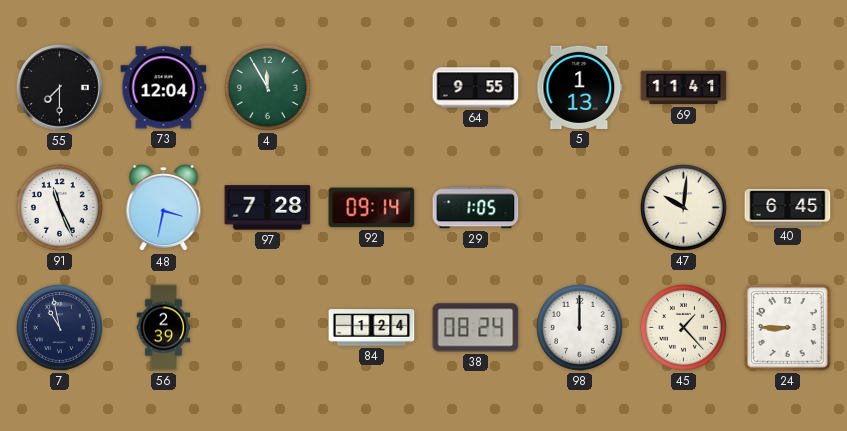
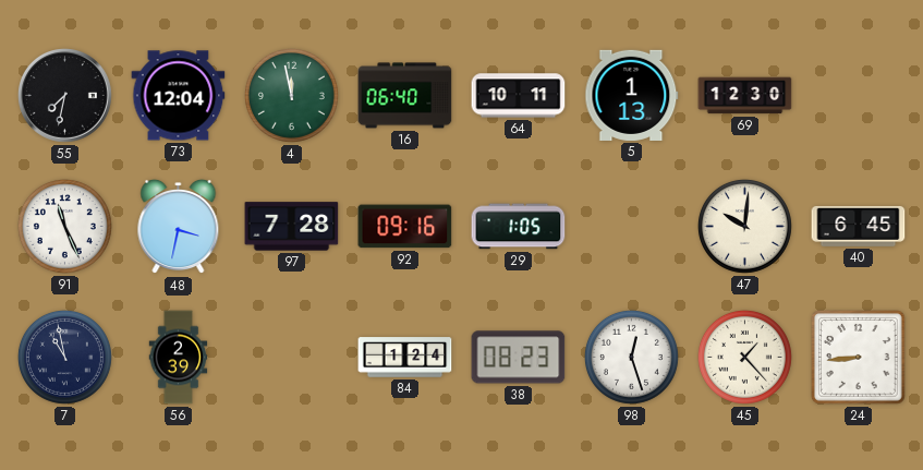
55: 7:30 -> 7:32 (65, 96)
4: 11:55 -> 11:58 (291, 95)
16: none -> 06:40 (405, 96)
64: 9:55 -> 10:11 (519, 96)
69: 11:41 -> 12:30 (745, 96)
92: 09:14 -> 09:16 (405, 227)
38: 08:24 -> 08:23 (519, 358)
98: 12:00 -> 12:27 (631, 357)
24: 8:45 -> 8:44 (859, 358)
